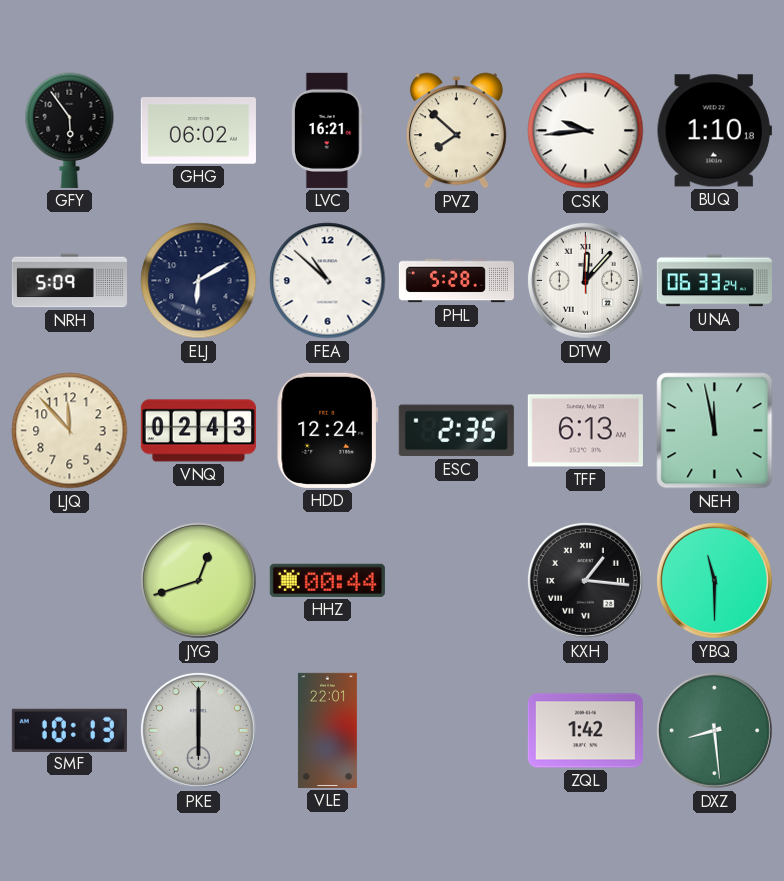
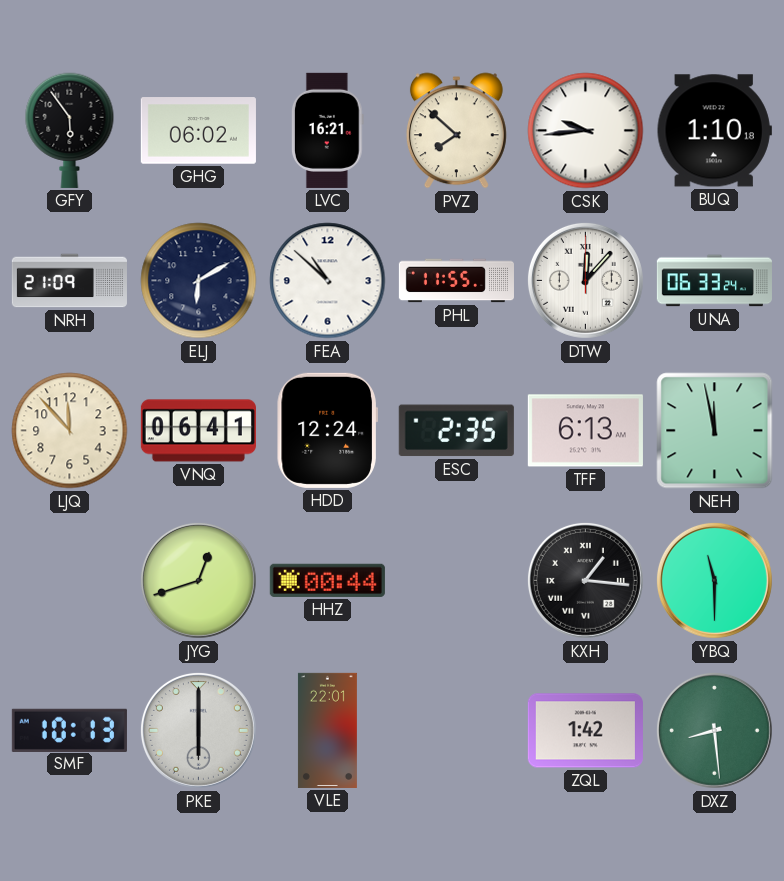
NRH: 5:09 -> 21:09 (69, 281)
PHL: 5:28 -> 11:55 (456, 281)
VNQ: 02:43 -> 06:41 (198, 431)
